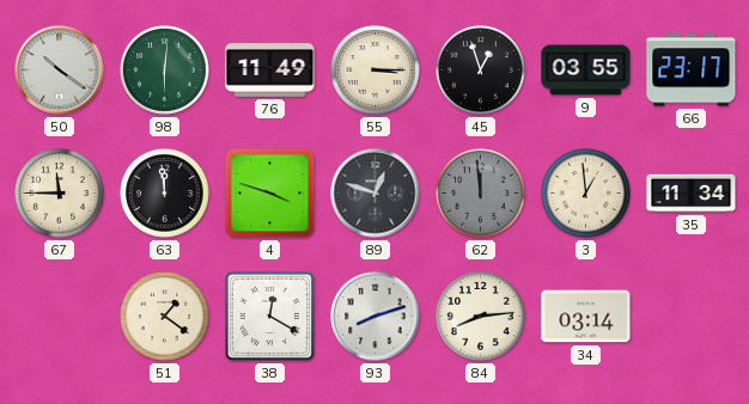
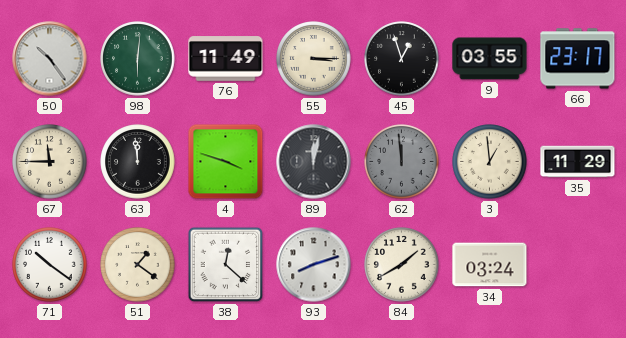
50: 10:21 -> 10:24 (50, 59)
89: 12:48 -> 12:02 (314, 162)
35: 11:34 -> 11:29 (578, 162)
71: none -> 10:21 (50, 265)
38: 12:20 -> 12:22 (226, 265)
84: 8:14 -> 1:40 (402, 265)
34: 03:14 -> 03:24 (490, 265)
